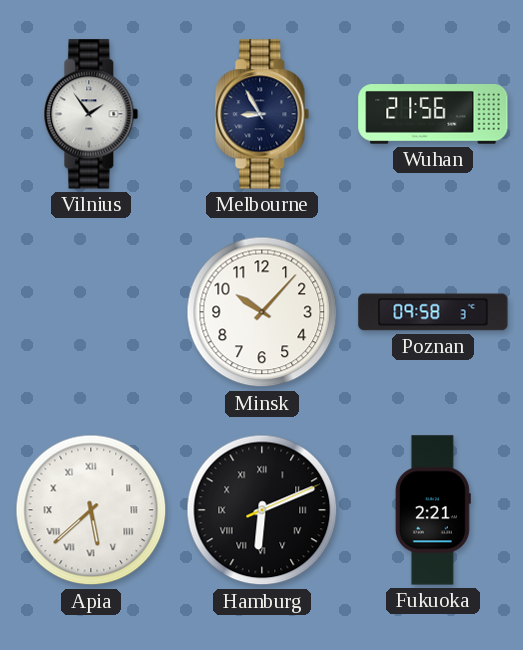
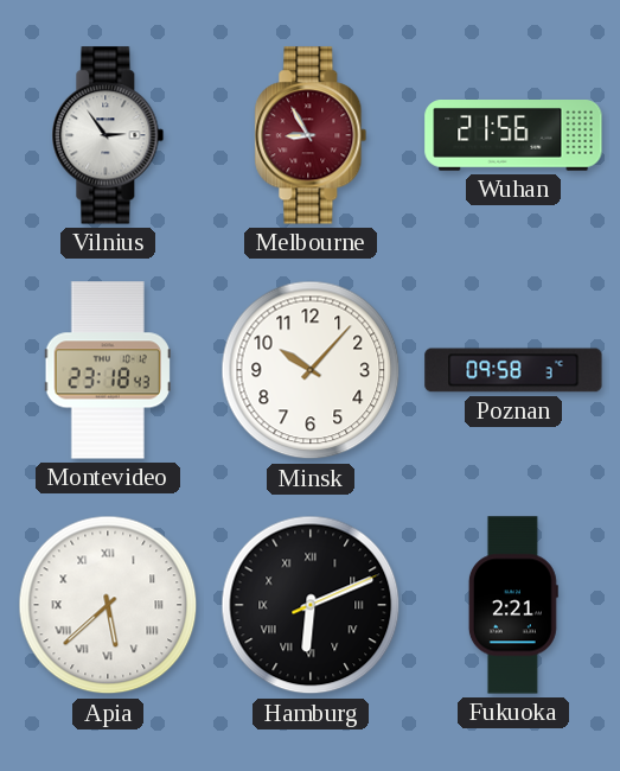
Vilnius: 1:54 -> 2:54 (108, 135)
Melbourne dial: navy -> burgundy (311, 135)
Montevideo: none -> 23:18 (108, 370)
